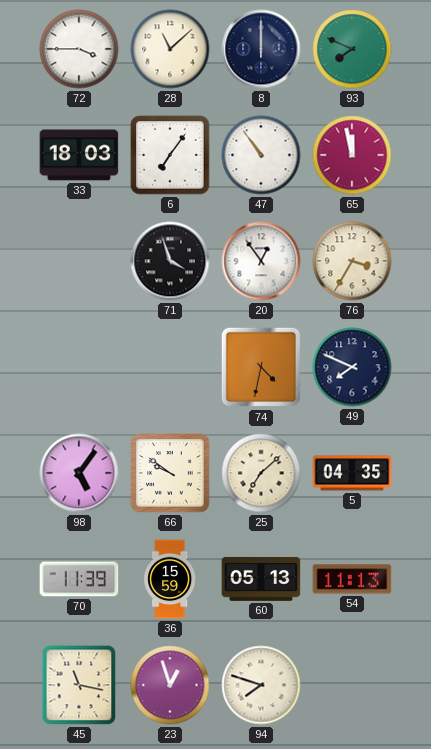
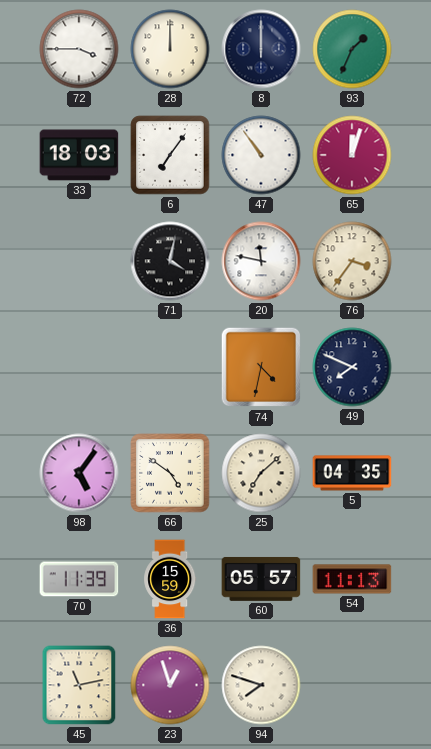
28: 11:08 -> 12:00 (170, 49)
93: 7:49 -> 1:34 (352, 49)
65: 11:58 -> 12:03 (352, 155)
71: 3:57 -> 4:02 (170, 261)
20: 12:54 -> 11:47 (261, 261)
76: 3:35 -> 3:36 (352, 261)
66: 9:51 -> 4:51 (170, 473)
60: 05:13 -> 05:57 (261, 579)
45: 11:17 -> 11:13 (79, 685)
